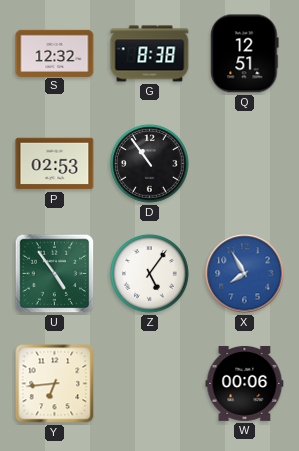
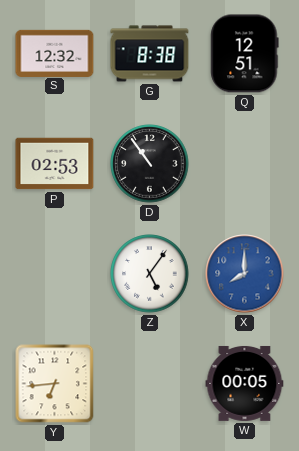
U: 4:54 -> none (55, 274)
X: 7:55 -> 8:00 (245, 274)
W: 00:06 -> 00:05 (245, 384)
